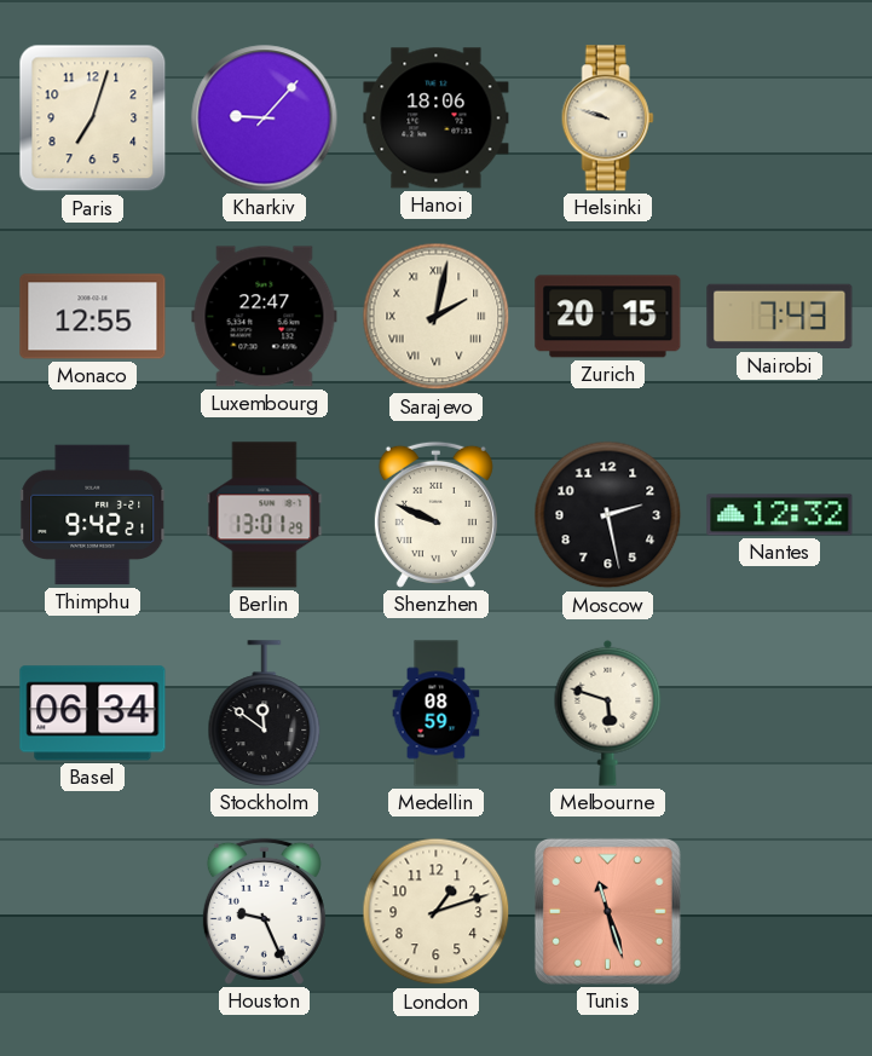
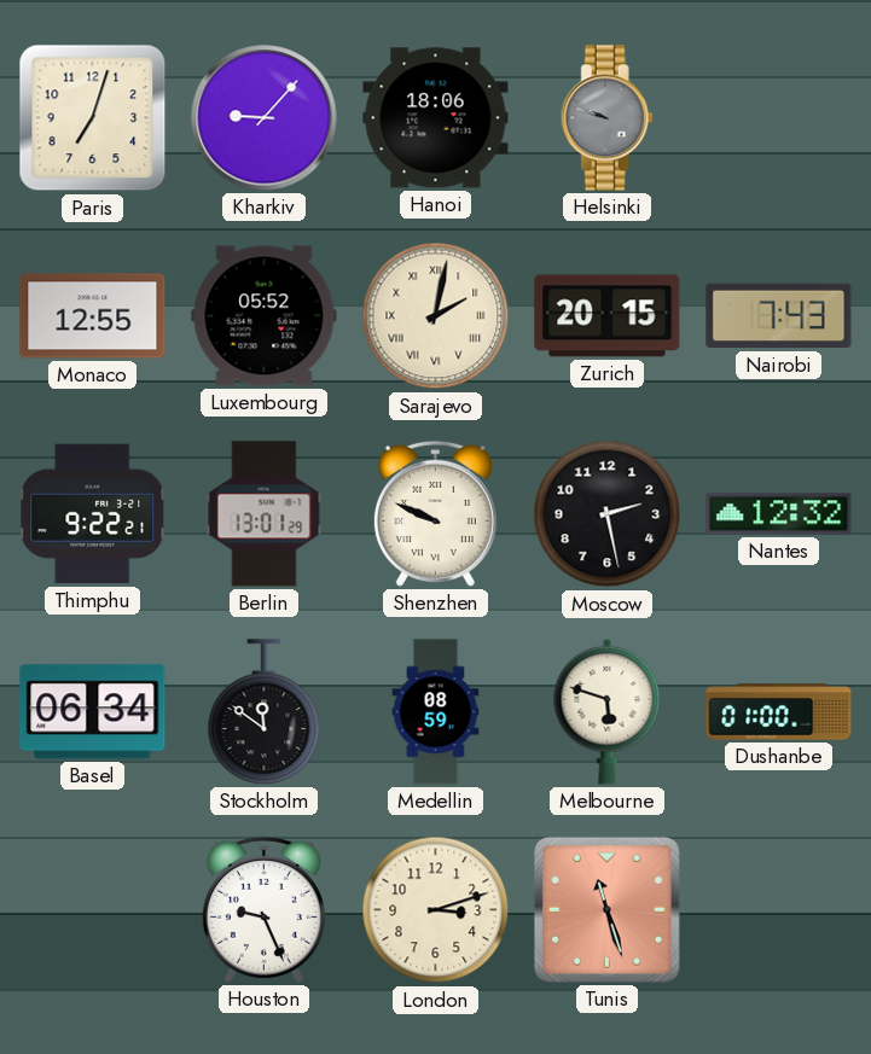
Helsinki dial: cream -> grey (606, 118)
Luxembourg: 22:47 -> 05:52 (265, 316)
Thimphu: 9:42 -> 9:22 (93, 514)
Dushanbe: none -> 01:00 (779, 712)
London: 1:12 -> 3:12 (436, 910)
